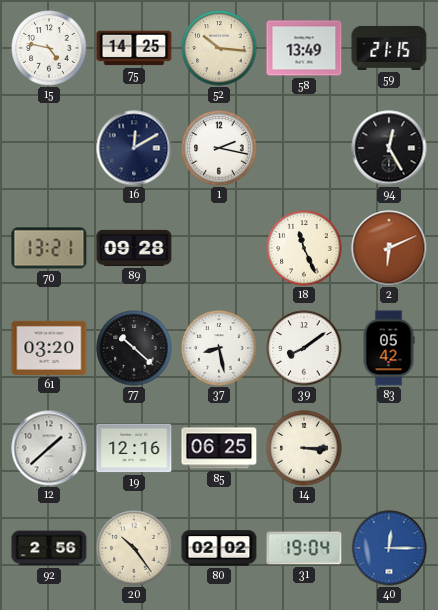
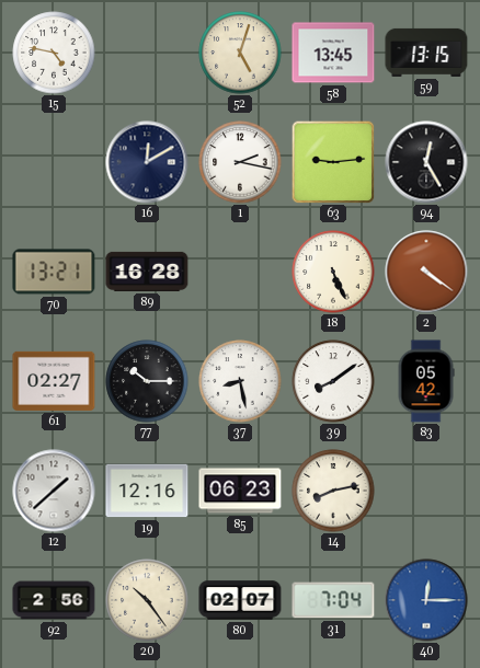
75: 14:25 -> none (134, 48)
52: 10:16 -> 5:03 (240, 53)
58: 13:49 -> 13:45 (333, 53)
59: 21:15 -> 13:15 (426, 53)
63: none -> 9:14 (333, 162)
89: 09:28 -> 16:28 (147, 272)
18: 11:26 -> 5:26 (333, 272)
2: 6:11 -> 4:21 (426, 272)
61: 03:20 -> 02:27 (54, 381)
77: 10:22 -> 10:15 (147, 381)
85: 06:25 -> 06:23 (240, 491)
14: 3:15 -> 8:13 (333, 491)
80: 02:02 -> 02:07 (240, 600)
31: 19:04 -> 7:04 (333, 600)
